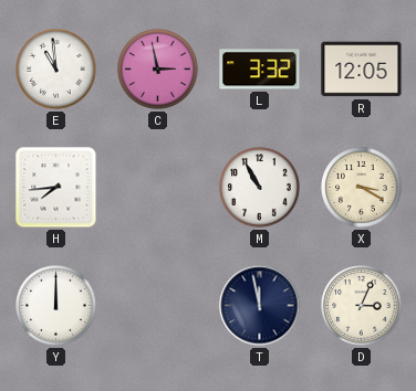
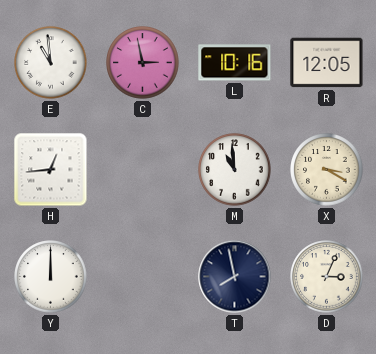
L: 3:32 -> 10:16 (235, 63)
H: 7:44 -> 12:44 (51, 170)
M: 10:55 -> 10:59 (235, 170)
T: 11:58 -> 7:58 (235, 277)
